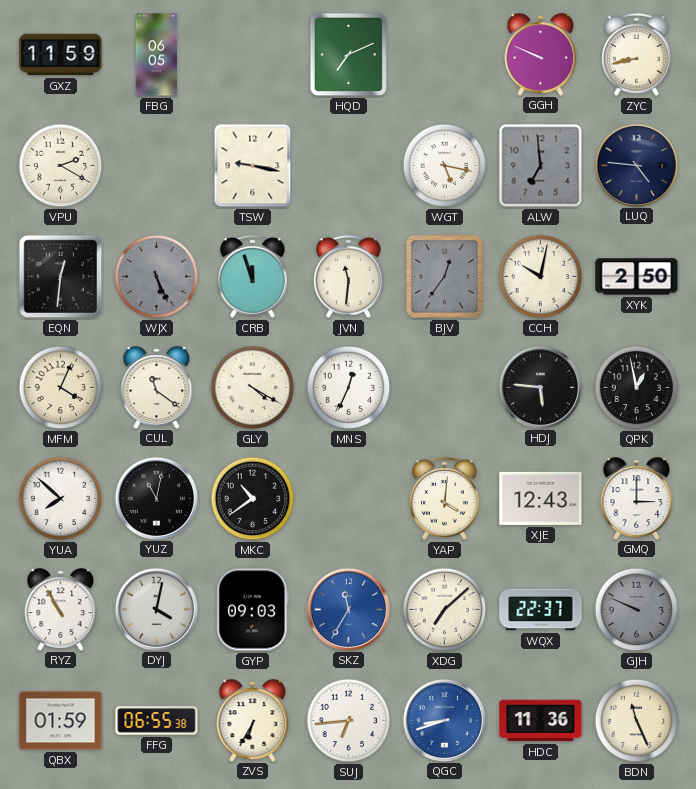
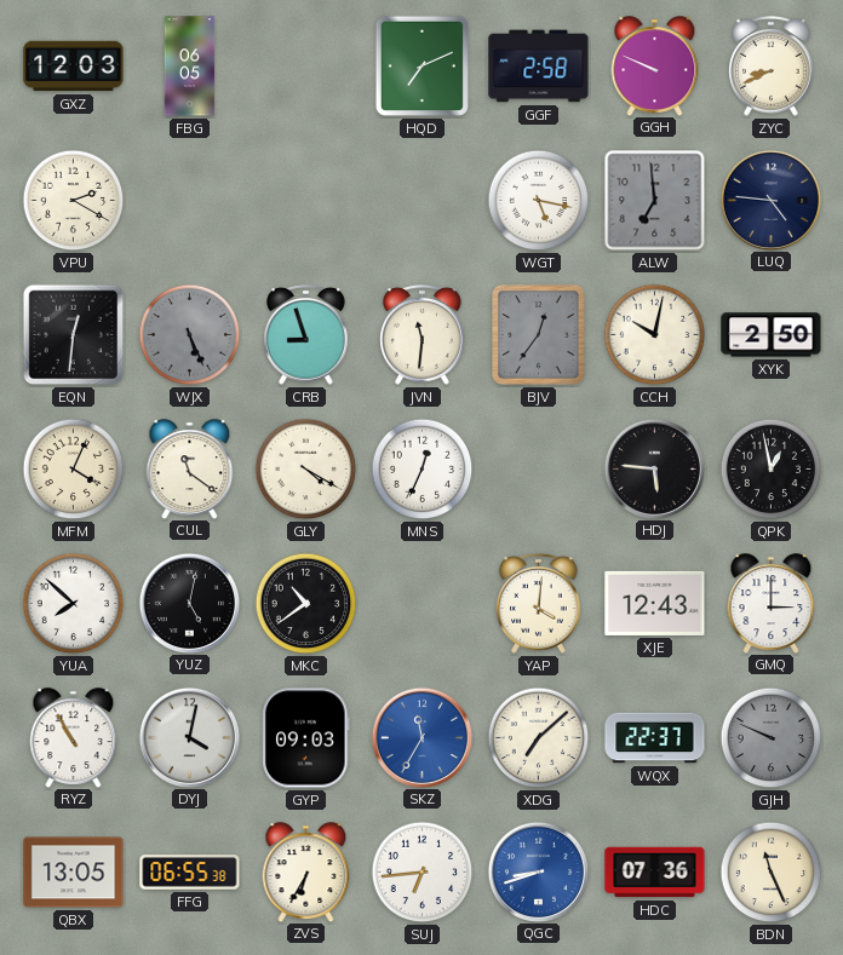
GXZ: 11:59 -> 12:03 (74, 67)
GGF: none -> 2:58 (539, 67)
ZYC: 8:43 -> 8:41 (772, 65)
TSW: 9:17 -> none (253, 166)
CRB: 11:57 -> 8:57 (306, 334)
YUZ: 11:02 -> 5:02 (189, 603)
QBX: 01:59 -> 13:05 (74, 873)
HDC: 11:36 -> 07:36 (655, 873)
